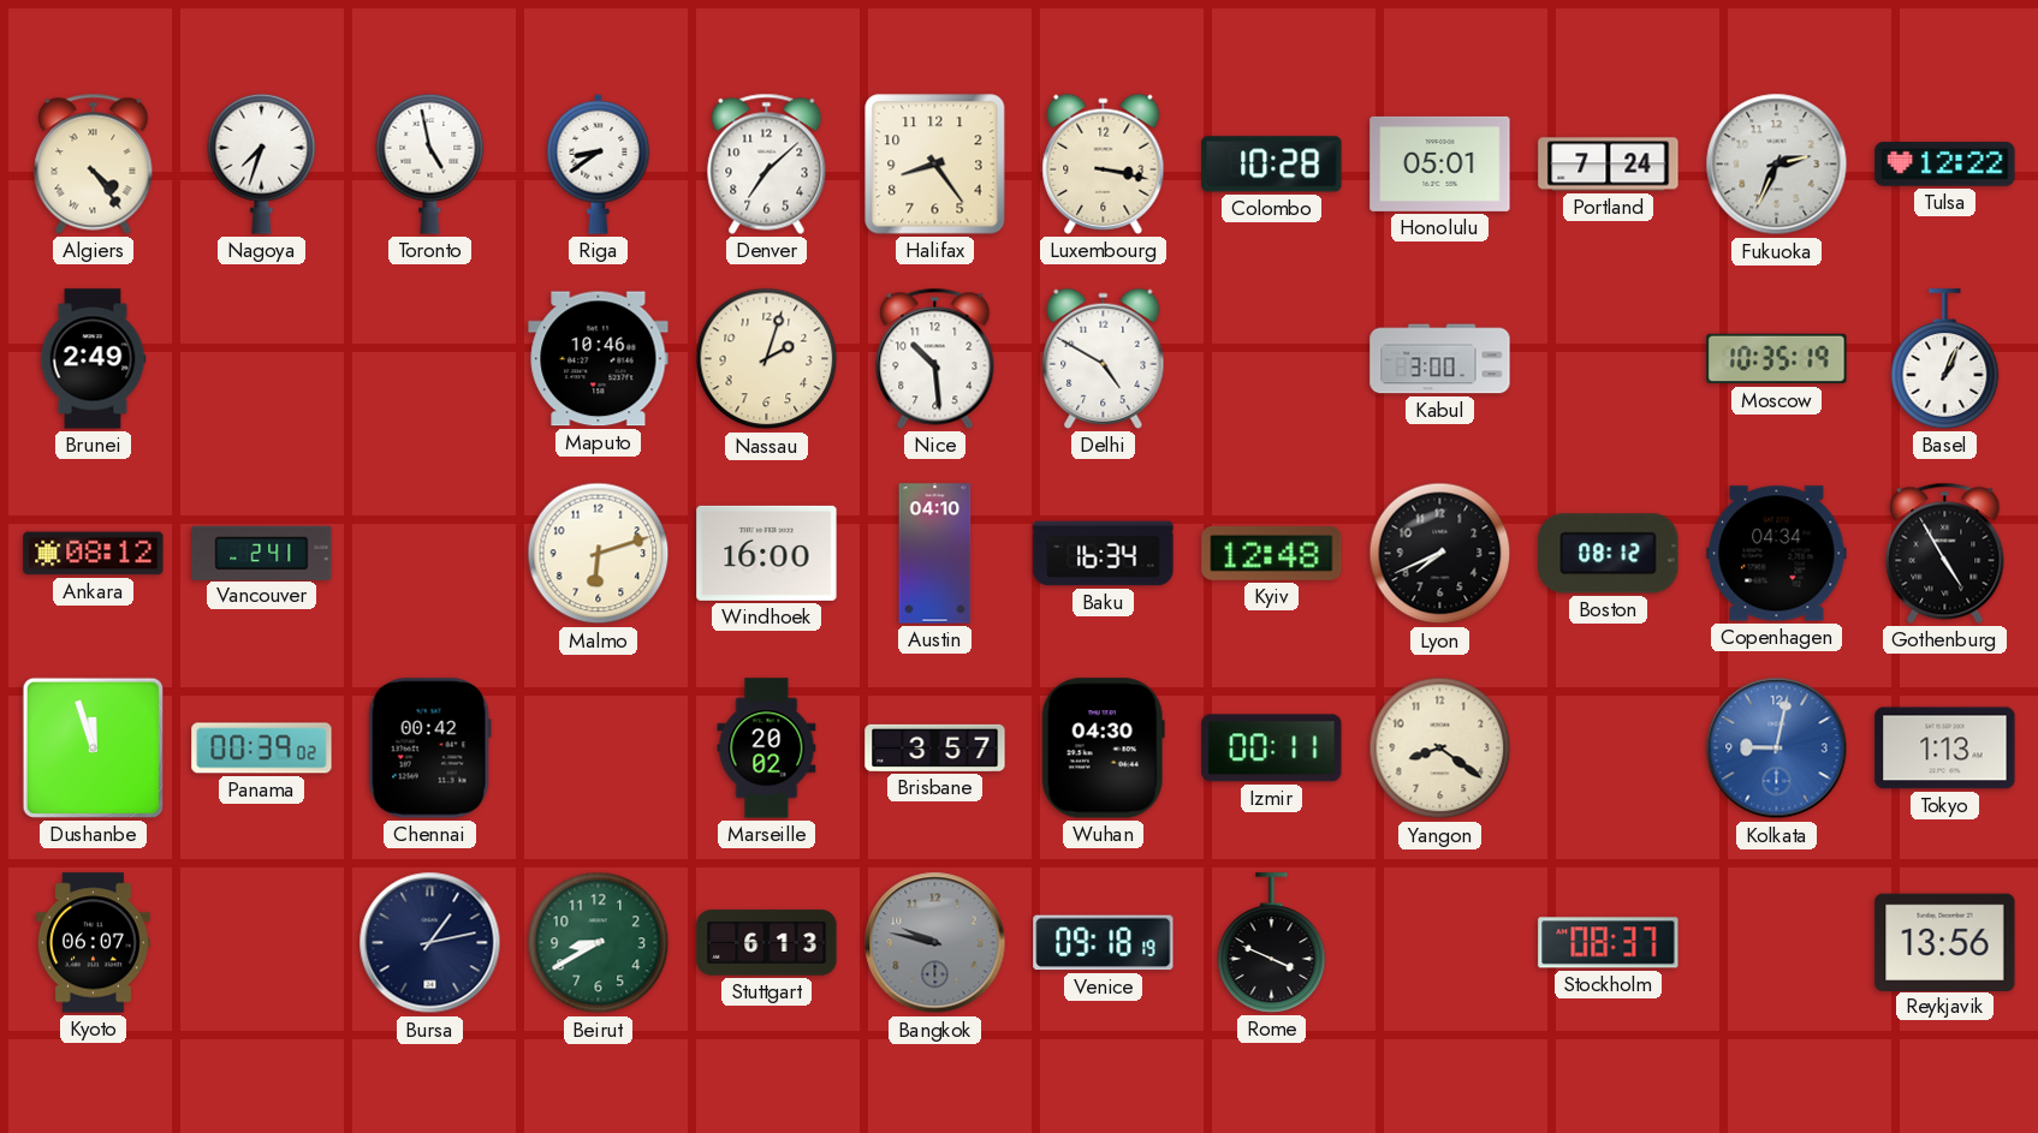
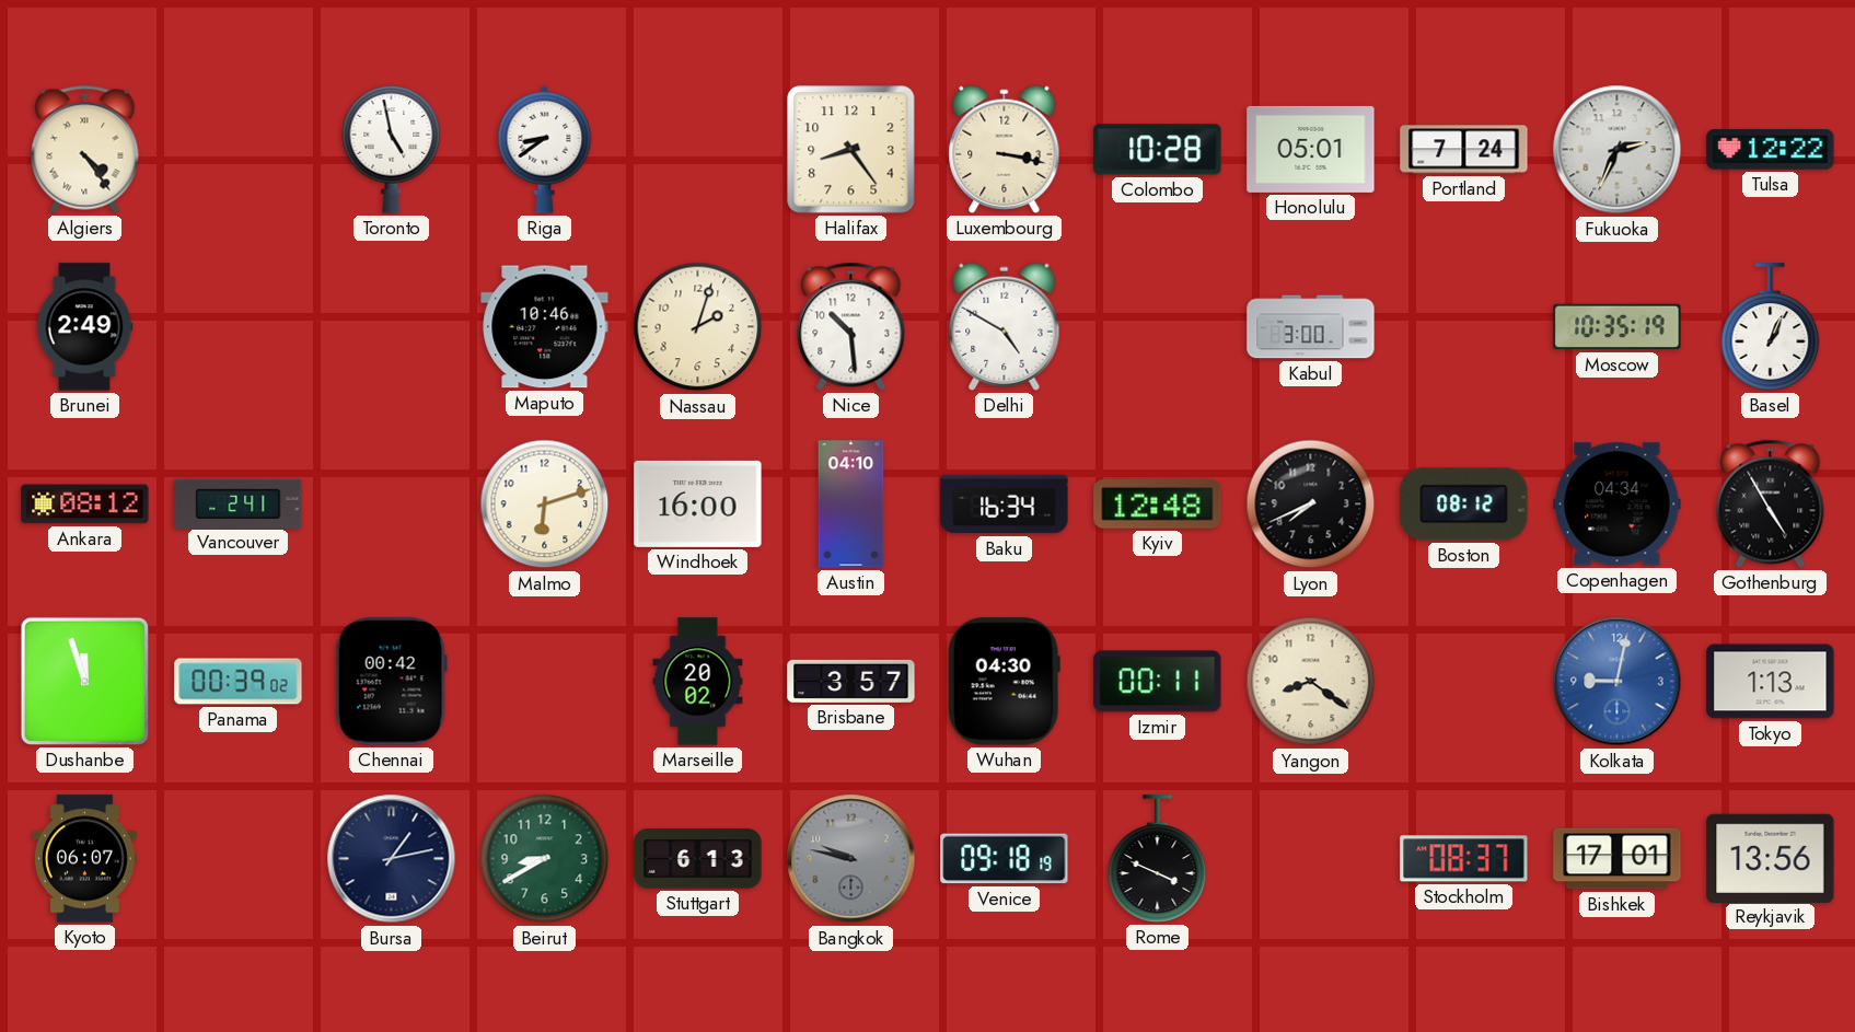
Nagoya: 7:33 -> none (262, 163)
Denver: 7:08 -> none (767, 163)
Bishkek: none -> 17:01 (1618, 859)
